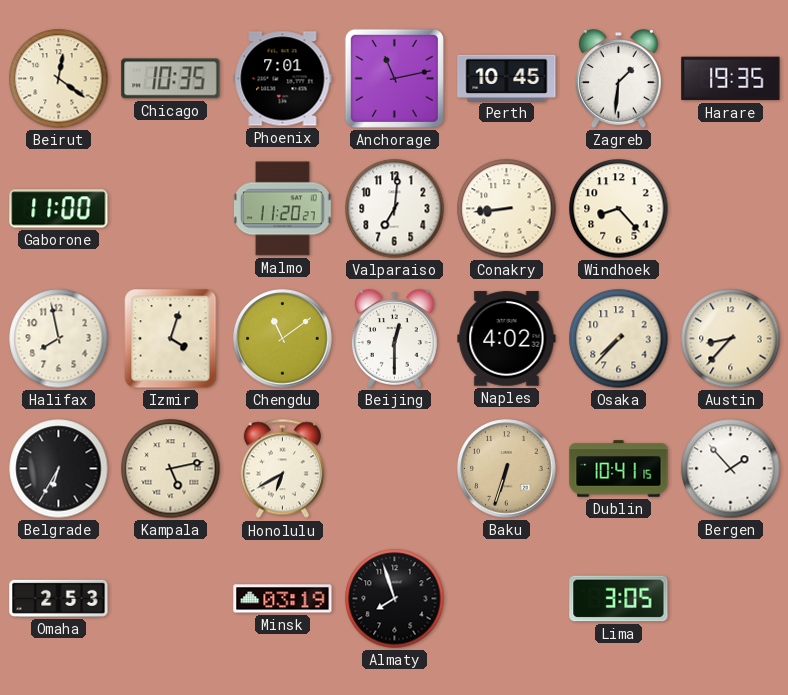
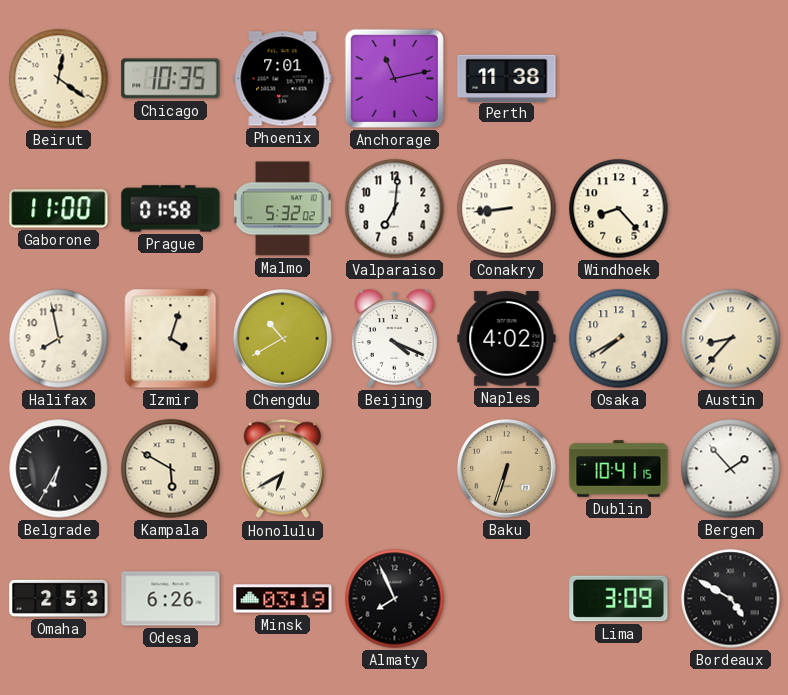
Perth: 10:45 -> 11:38 (507, 78)
Zagreb: 1:31 -> none (618, 79)
Harare: 19:35 -> none (731, 79)
Prague: none -> 01:58 (171, 209)
Malmo: 11:20 -> 5:32 (283, 209)
Chengdu: 11:09 -> 10:40 (283, 339)
Beijing: 12:30 -> 4:19 (394, 339)
Osaka: 7:37 -> 7:40 (619, 339)
Kampala: 5:13 -> 5:50 (171, 469)
Odesa: none -> 6:26 (171, 599)
Almaty: 7:57 -> 7:56 (395, 599)
Lima: 3:05 -> 3:09 (619, 599)
Bordeaux: none -> 4:50 (731, 599)
